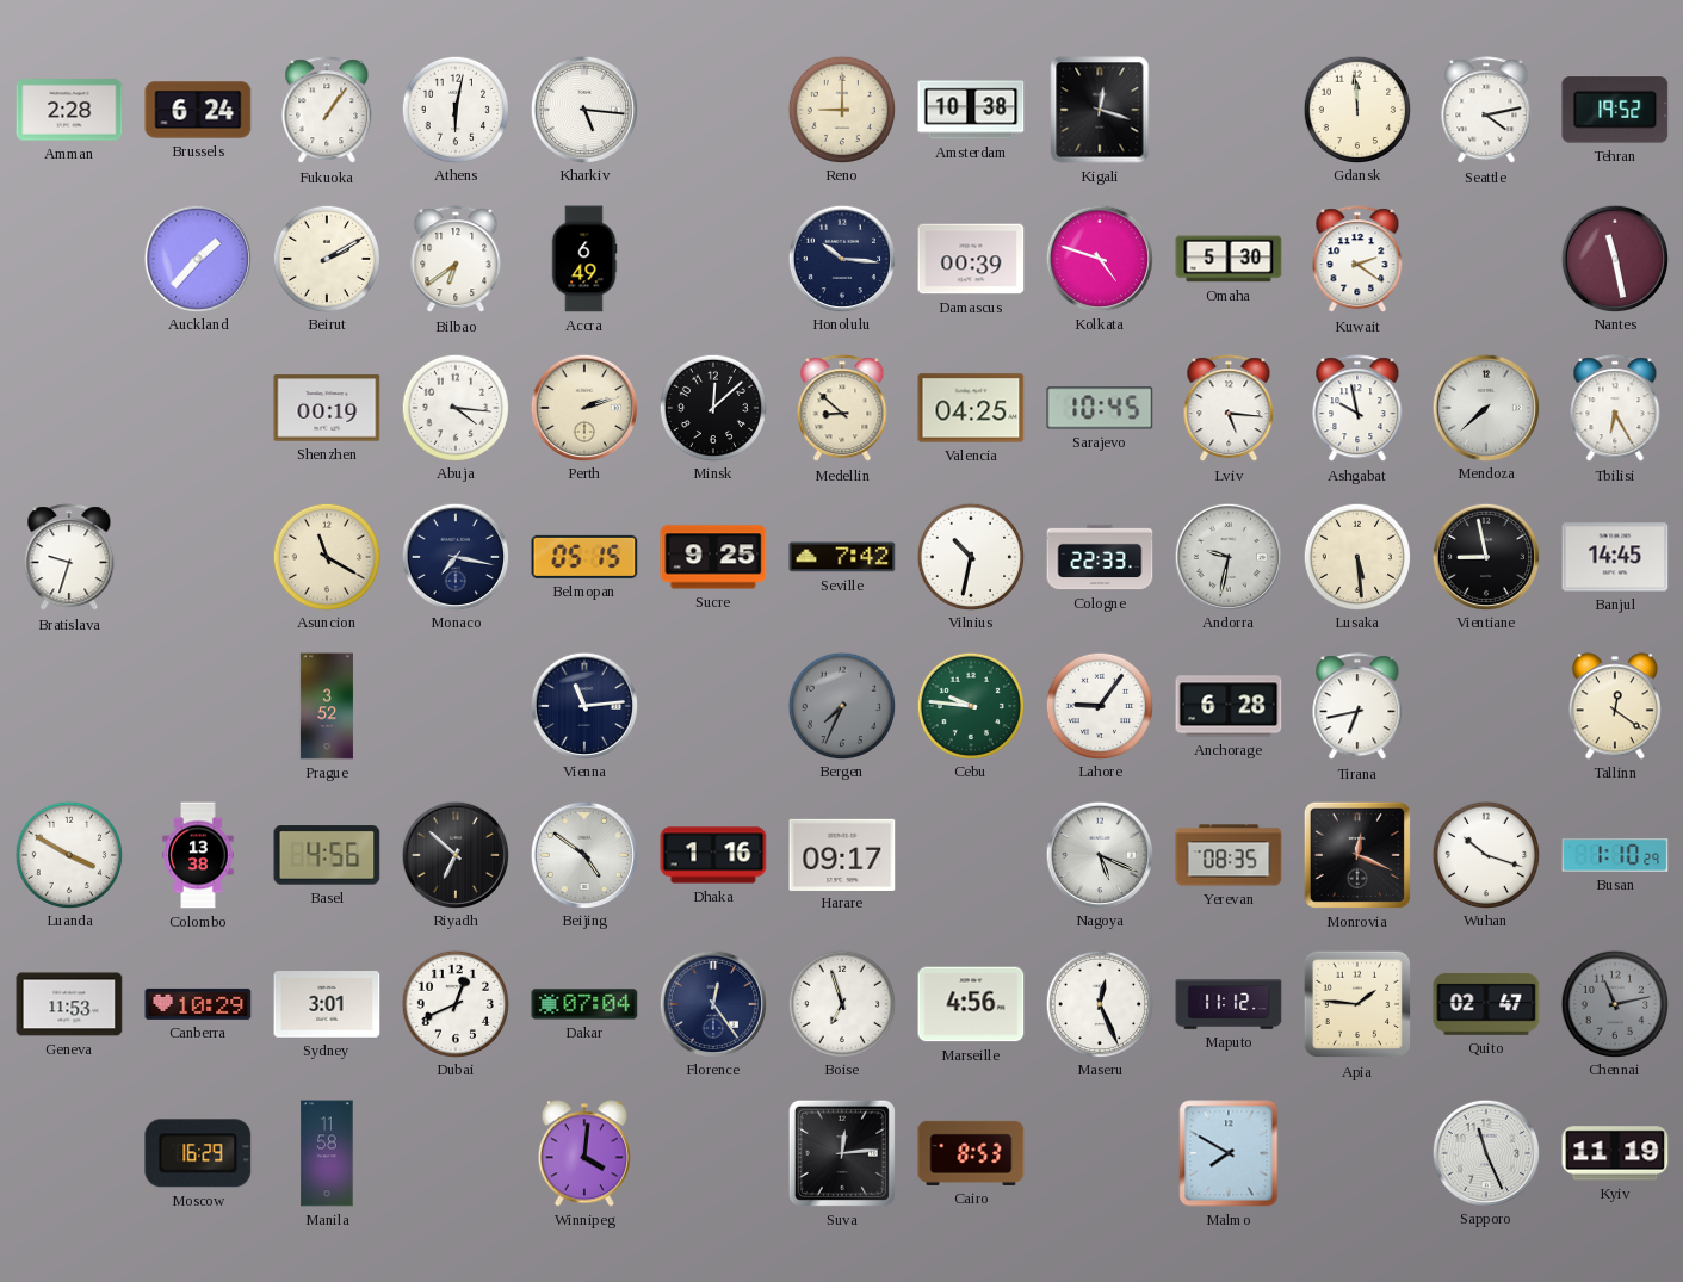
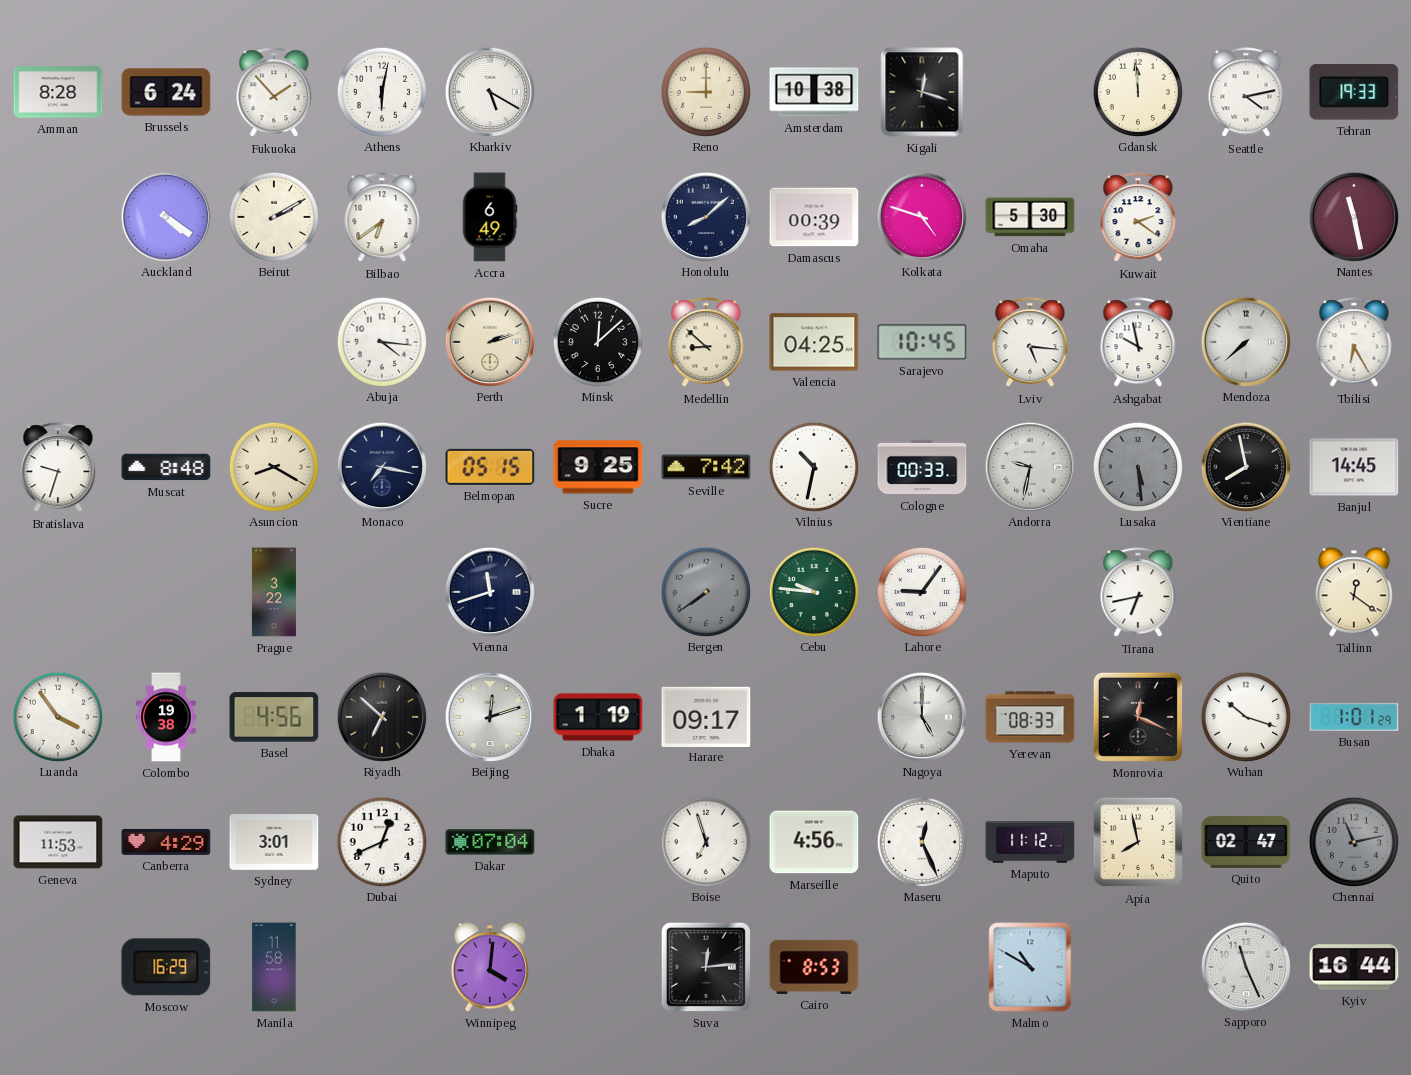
Amman: 2:28 -> 8:28 (58, 92)
Fukuoka: 1:06 -> 1:53 (274, 93)
Kharkiv: 5:16 -> 5:20 (489, 91)
Tehran: 19:52 -> 19:33 (1354, 92)
Auckland: 1:37 -> 4:21 (165, 216)
Honolulu: 10:16 -> 8:08 (705, 216)
Shenzhen: 00:19 -> none (327, 408)
Muscat: none -> 8:48 (166, 467)
Asuncion: 11:20 -> 8:20 (273, 466)
Cologne: 22:33 -> 00:33 (922, 467)
Lusaka dial: cream -> grey (1137, 466)
Vientiane: 8:58 -> 7:58 (1245, 466)
Prague: 3:52 -> 3:22 (274, 592)
Vienna: 11:14 -> 11:42 (489, 591)
Bergen: 7:34 -> 7:39 (705, 591)
Anchorage: 6:28 -> none (1229, 706)
Luanda: 3:50 -> 3:54 (57, 716)
Colombo: 13:38 -> 19:38 (166, 717)
Beijing: 4:51 -> 12:12 (489, 716)
Dhaka: 1:16 -> 1:19 (598, 717)
Nagoya: 5:19 -> 5:00 (921, 716)
Yerevan: 08:35 -> 08:33 (1030, 717)
Busan: 1:10 -> 1:01 (1354, 717)
Canberra: 10:29 -> 4:29 (166, 842)
Florence: 12:24 -> none (712, 1003)
Apia: 1:46 -> 7:58 (1138, 842)
Malmo: 7:50 -> 10:50 (1030, 967)
Kyiv: 11:19 -> 16:44 (1354, 967)
